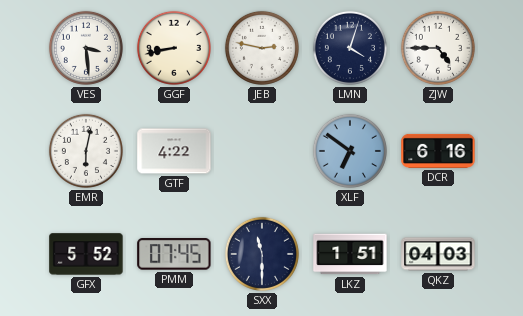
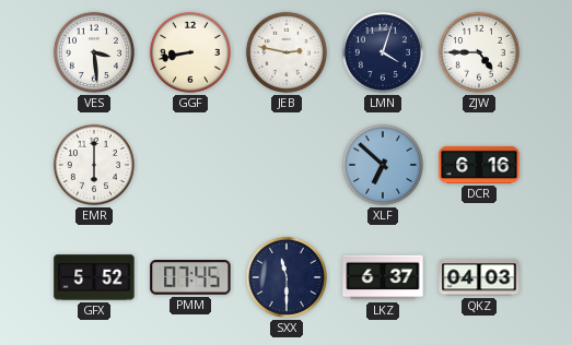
EMR: 6:02 -> 6:00 (94, 165)
GTF: 4:22 -> none (174, 151)
XLF: 6:51 -> 6:52 (383, 165)
LKZ: 1:51 -> 6:37 (383, 277)
